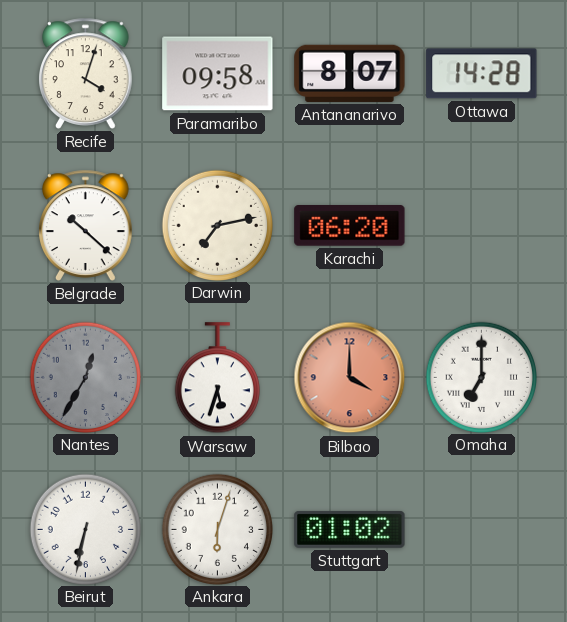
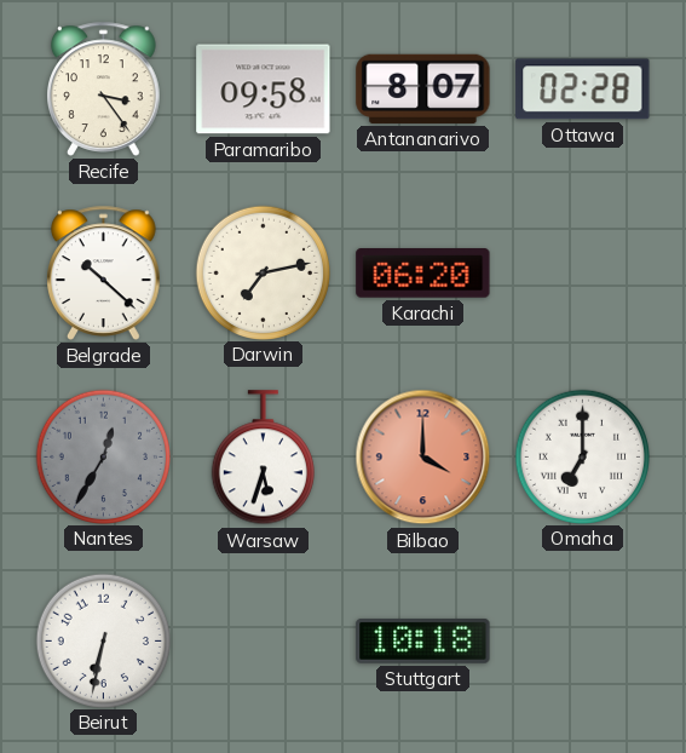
Recife: 4:03 -> 3:24 (104, 88)
Ottawa: 14:28 -> 02:28 (583, 90)
Ankara: 6:03 -> none (217, 529)
Stuttgart: 01:02 -> 10:18 (423, 640)
